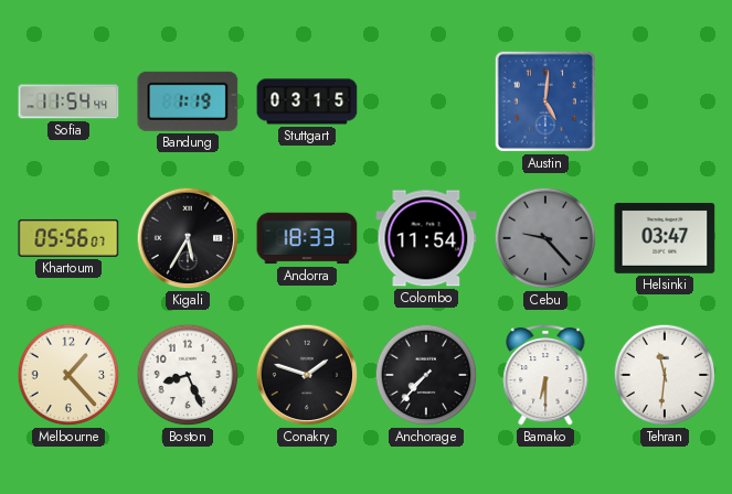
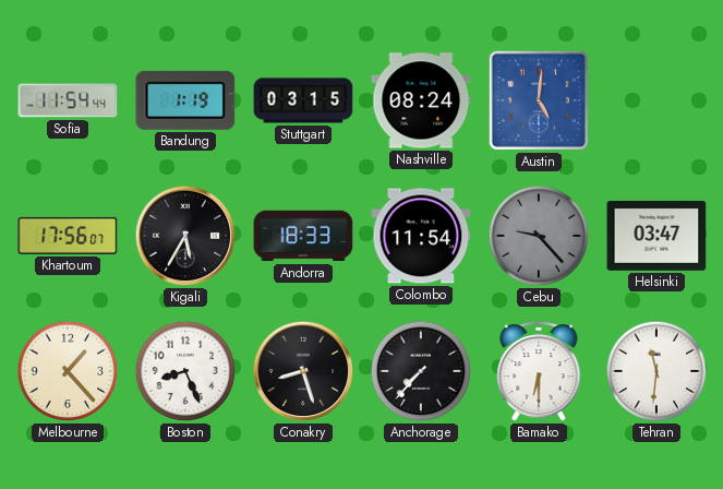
Nashville: none -> 08:24 (421, 100)
Khartoum: 05:56 -> 17:56 (68, 236)
Conakry: 1:48 -> 8:27 (303, 371)
